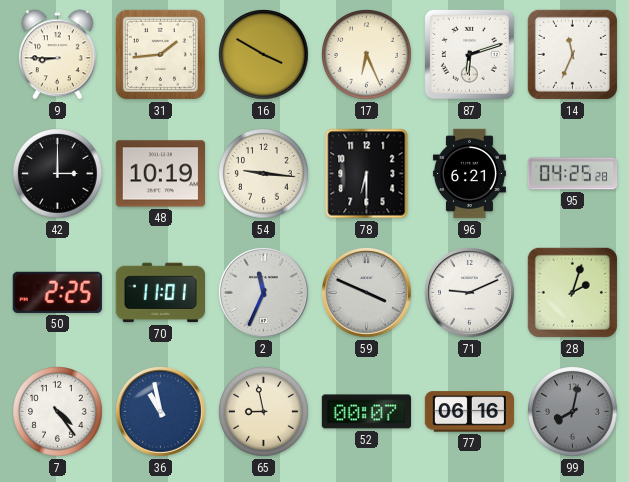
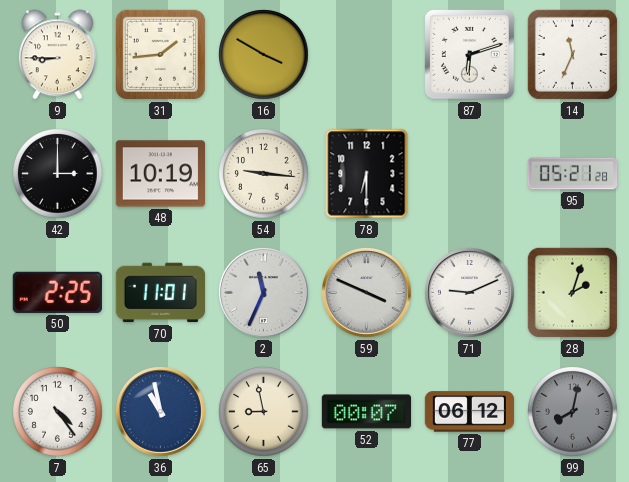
17: 6:26 -> none (367, 55)
96: 6:21 -> none (469, 174)
95: 04:25 -> 05:21 (573, 174)
77: 06:16 -> 06:12 (469, 412)
